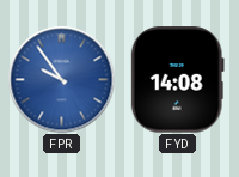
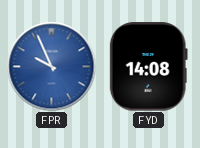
FPR: 9:54 -> 9:56 (51, 66)
